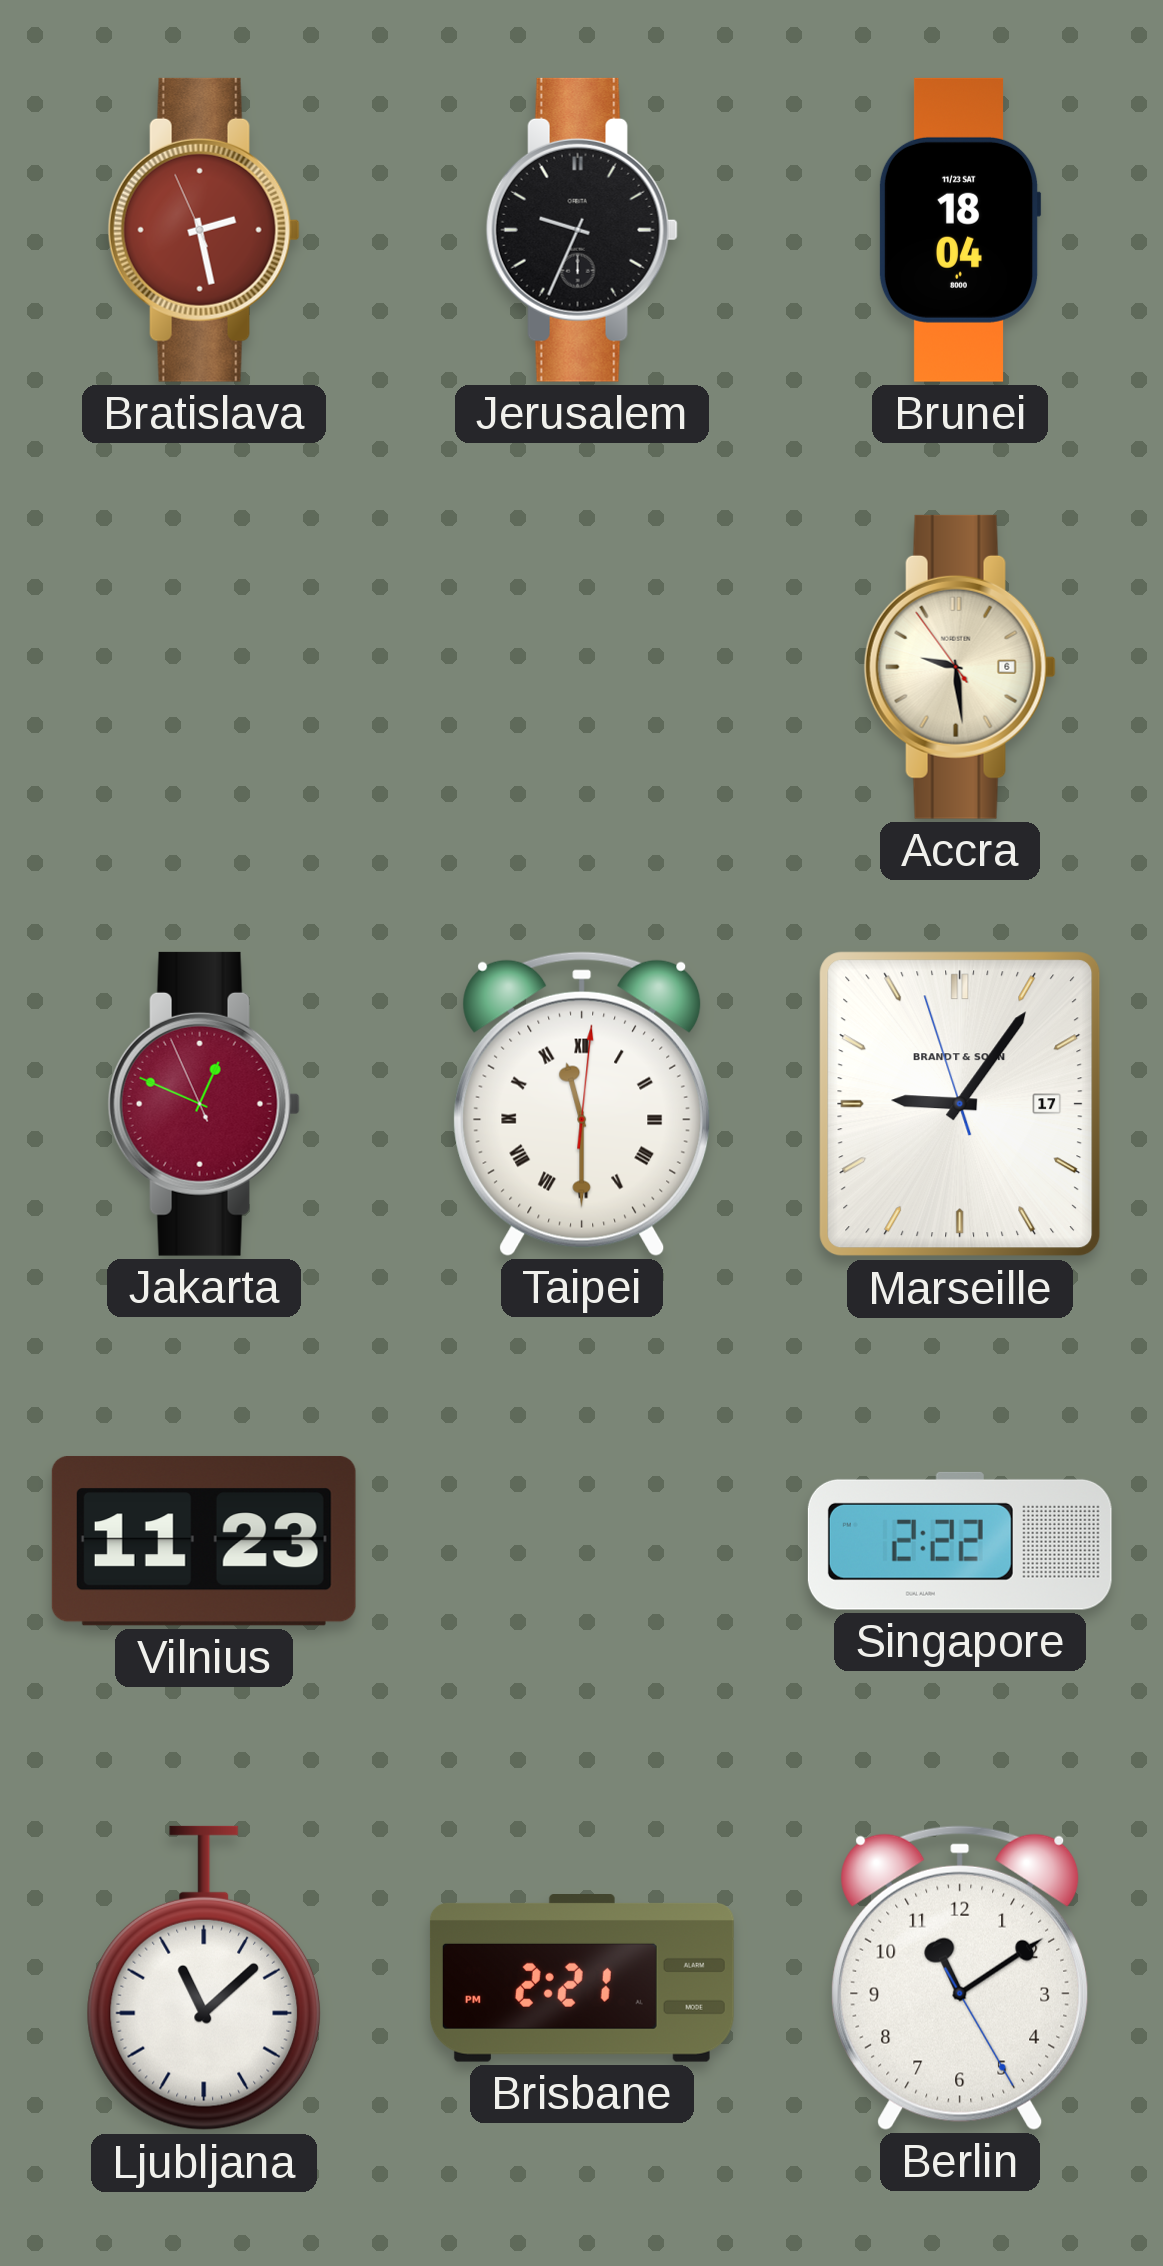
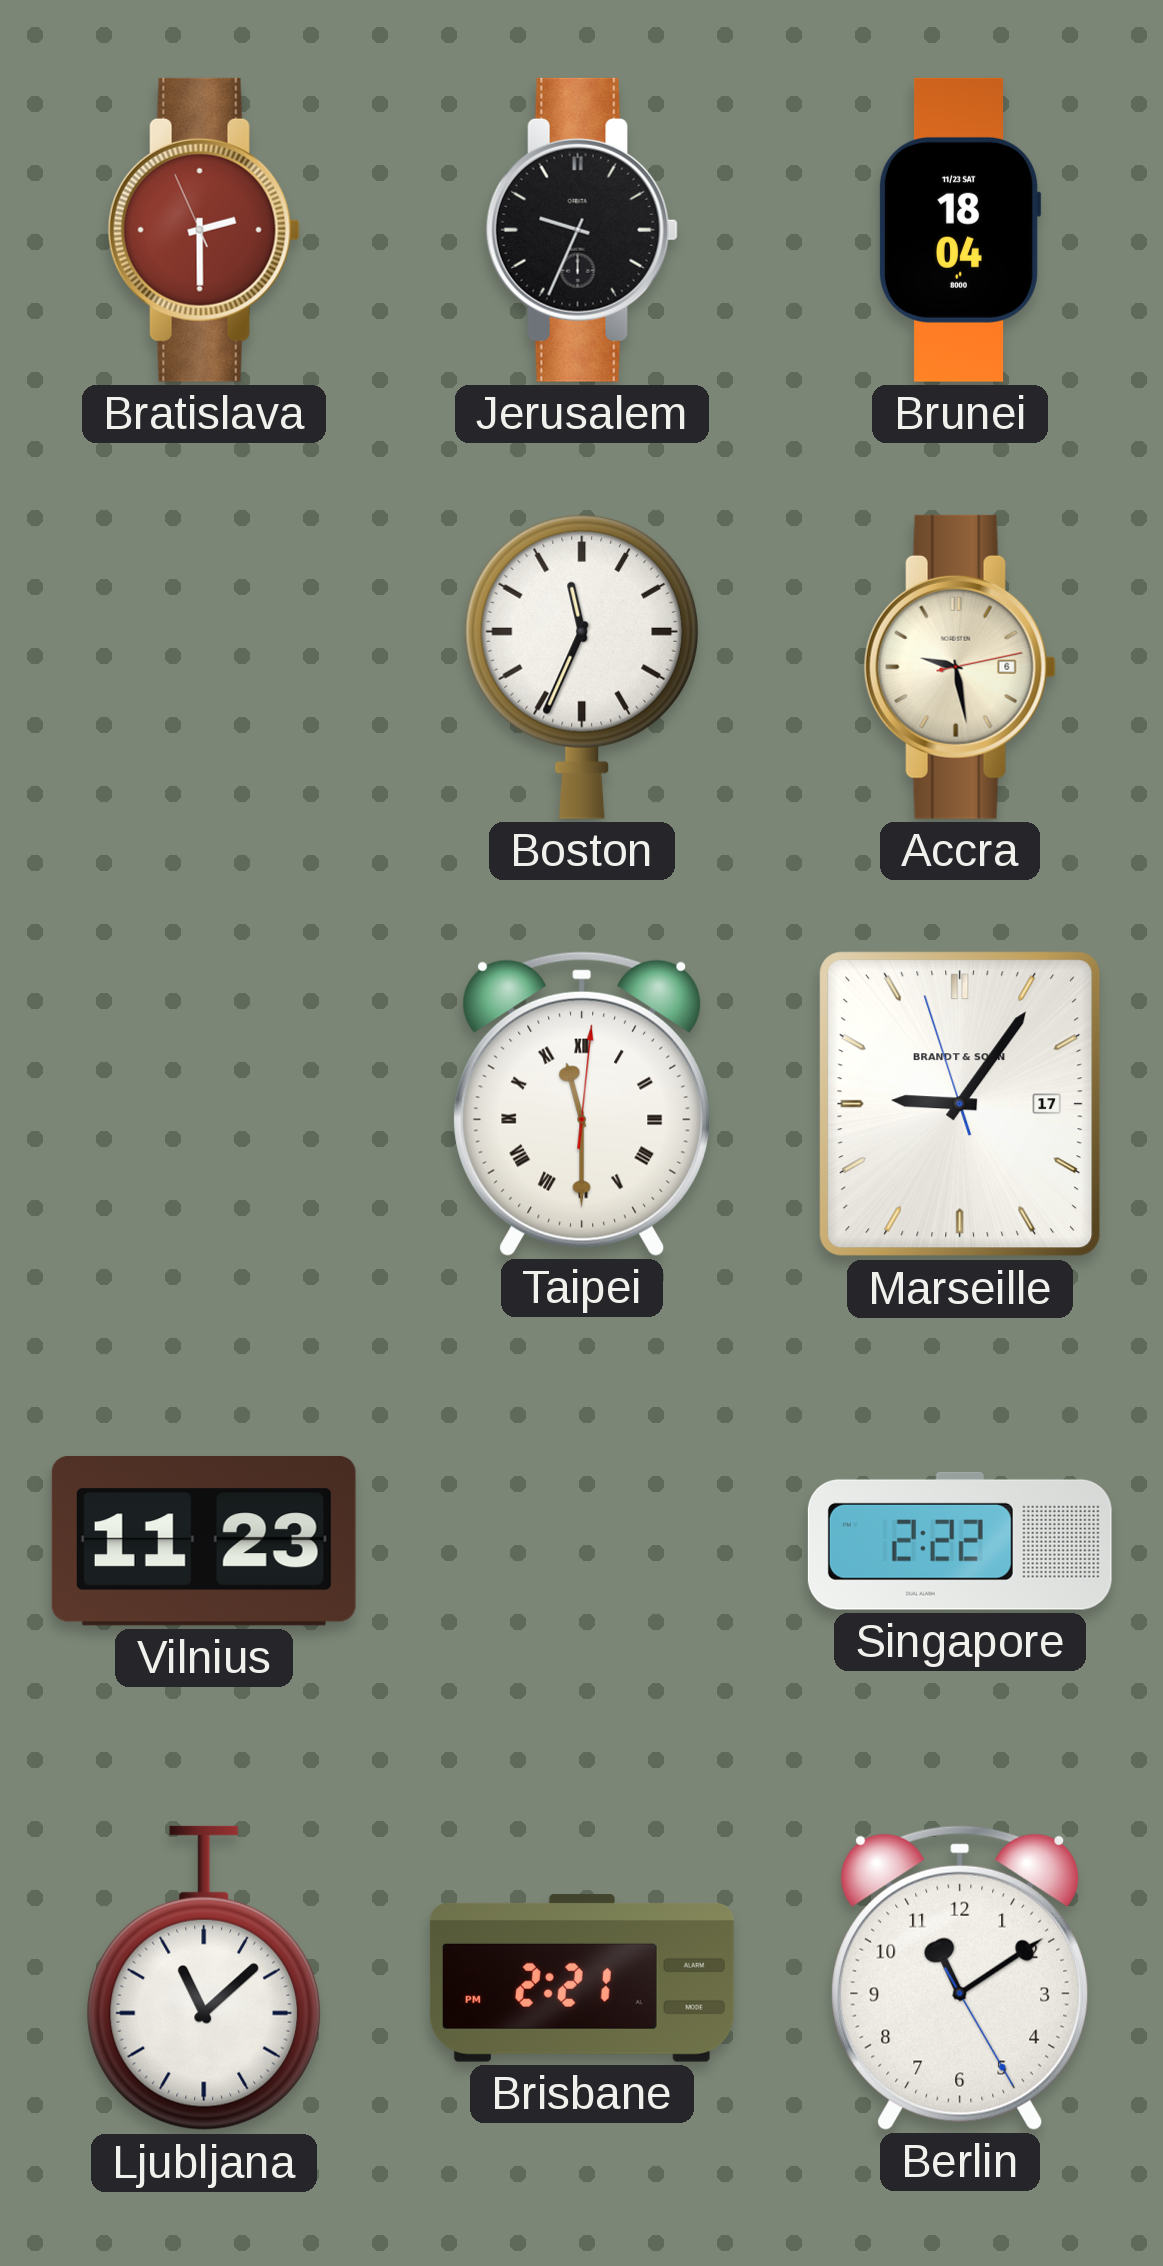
Bratislava: 2:27 -> 2:29 (204, 230)
Boston: none -> 11:34 (582, 666)
Accra: 9:28:54 -> 9:28:13 (960, 667)
Jakarta: 12:48 -> none (204, 1104)
